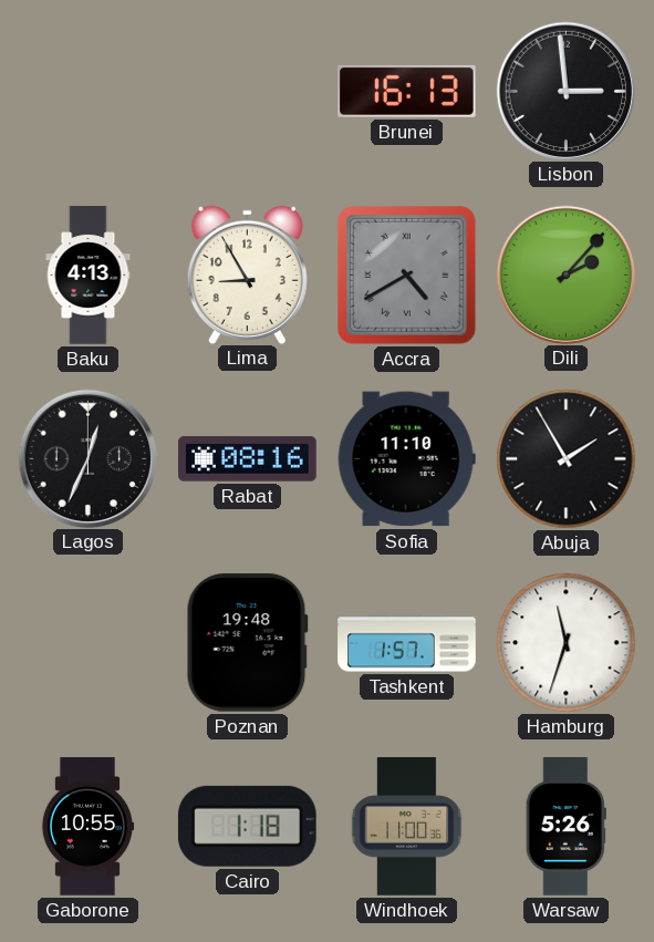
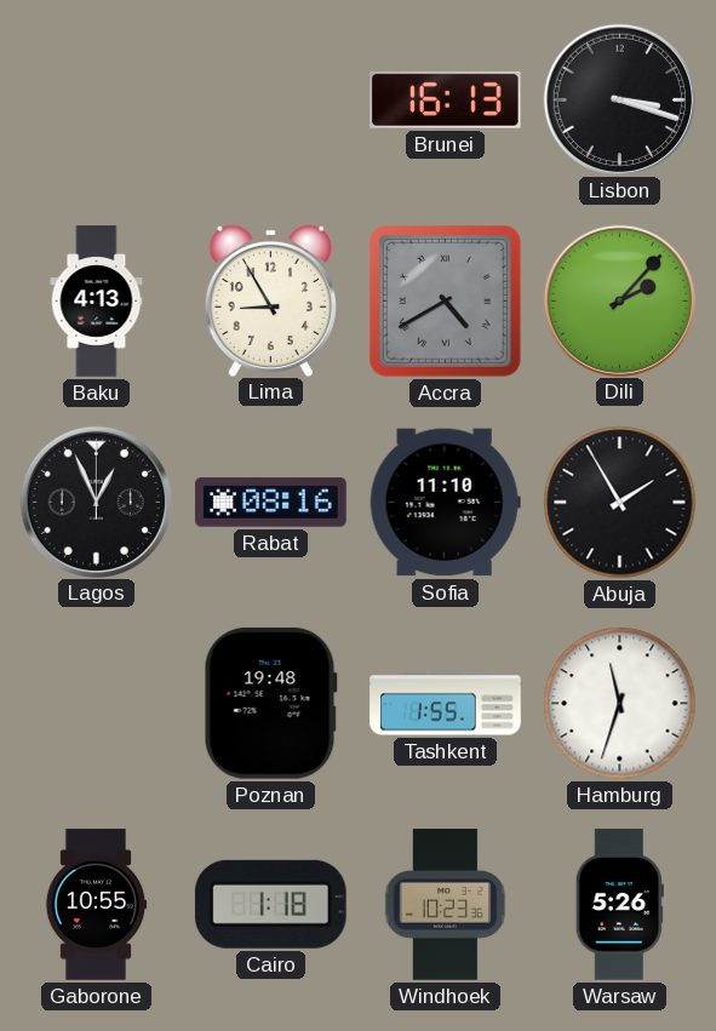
Lisbon: 2:59 -> 3:18 (619, 99)
Lagos: 12:34 -> 12:56 (96, 502)
Tashkent: 1:57 -> 1:55 (446, 704)
Windhoek: 11:00 -> 10:23 (446, 905)
